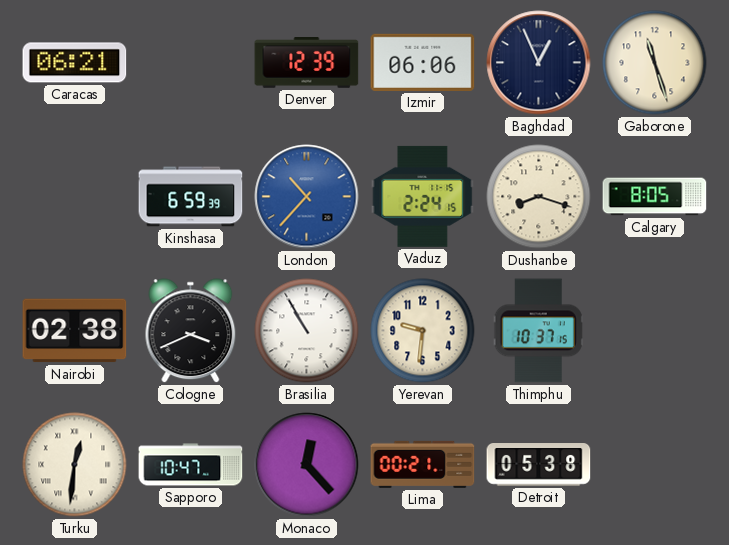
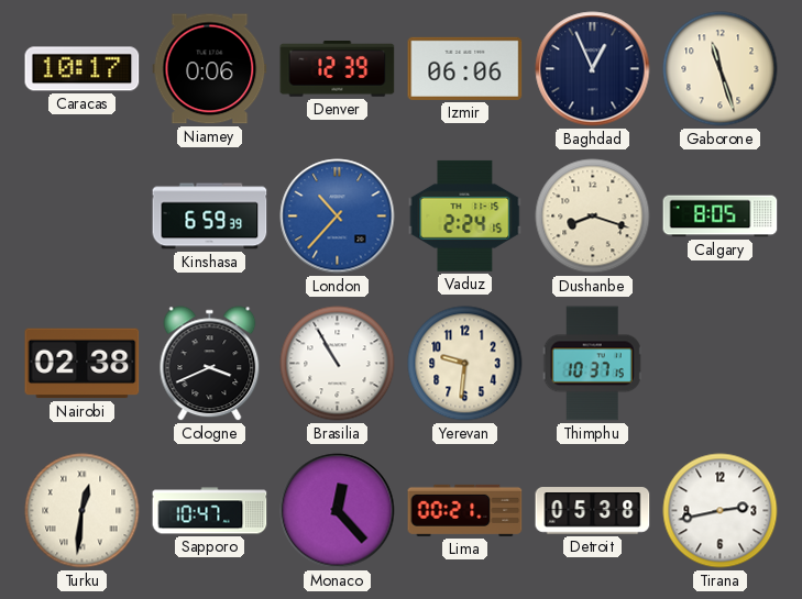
Caracas: 06:21 -> 10:17 (83, 69)
Niamey: none -> 0:06 (210, 69)
Tirana: none -> 2:43 (721, 511)
